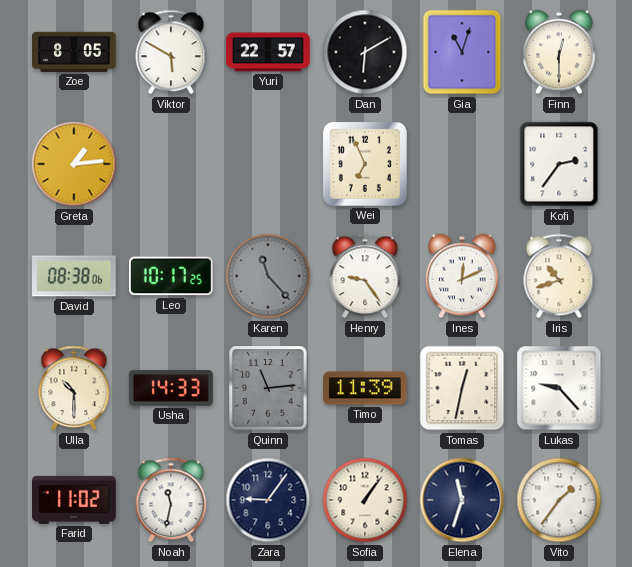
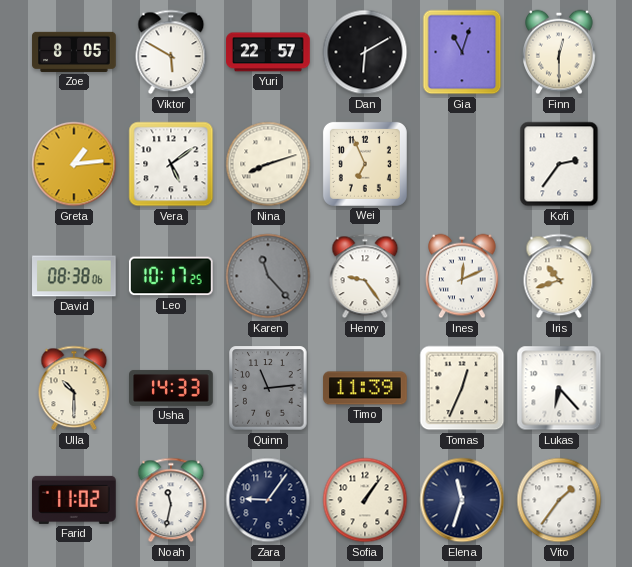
Vera: none -> 5:09 (171, 164)
Nina: none -> 8:12 (268, 164)
Tomas: 12:32 -> 12:34 (462, 388)
Lukas: 9:23 -> 6:23 (559, 388)
